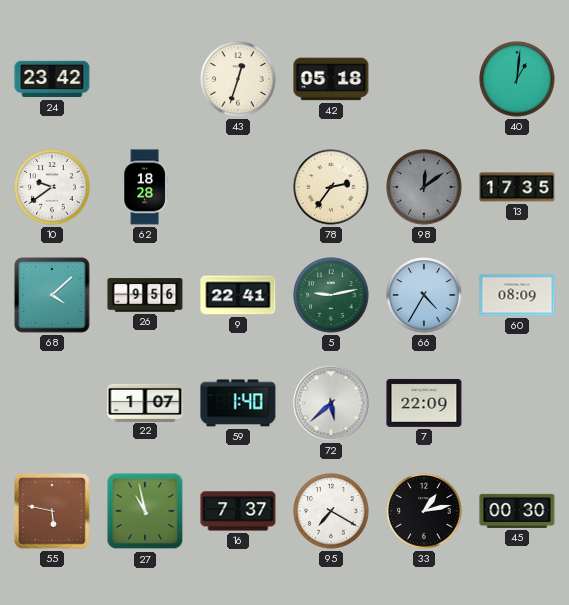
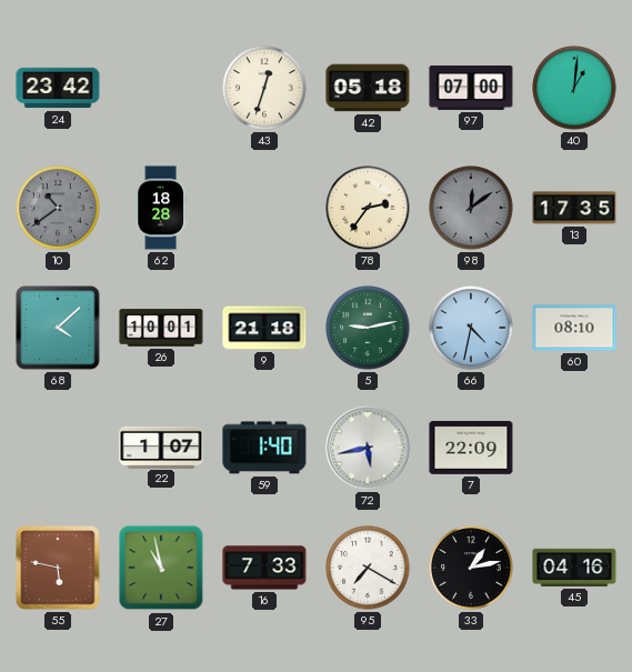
97: none -> 07:00 (471, 88)
10: 9:39 -> 10:39 (58, 208)
10 dial: white -> grey (58, 208)
26: 9:56 -> 10:01 (161, 328)
9: 22:41 -> 21:18 (264, 328)
66: 4:35 -> 4:32 (471, 328)
60: 08:09 -> 08:10 (574, 328)
72: 5:38 -> 5:43 (368, 448)
16: 7:37 -> 7:33 (264, 568)
45: 00:30 -> 04:16 (574, 568)
